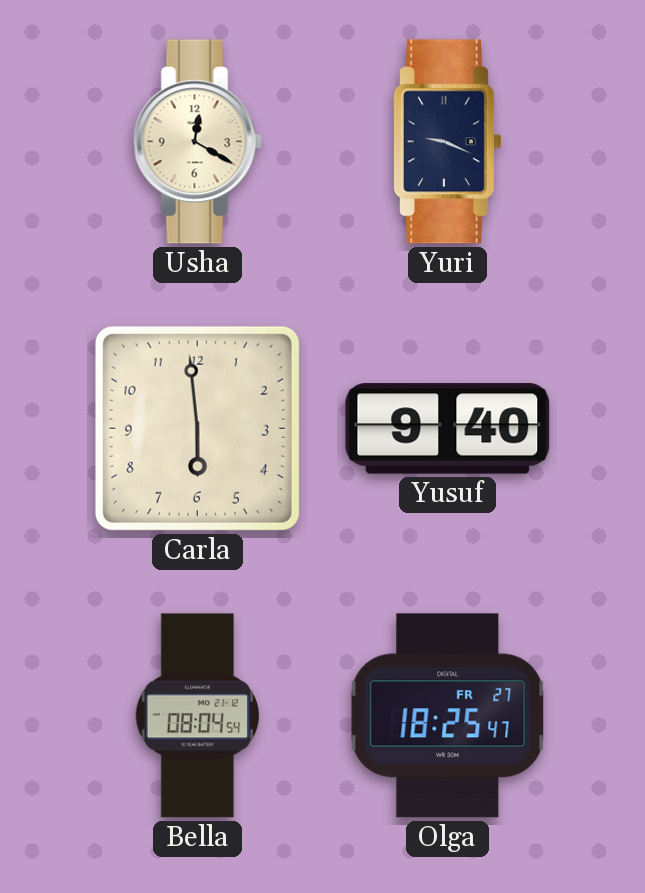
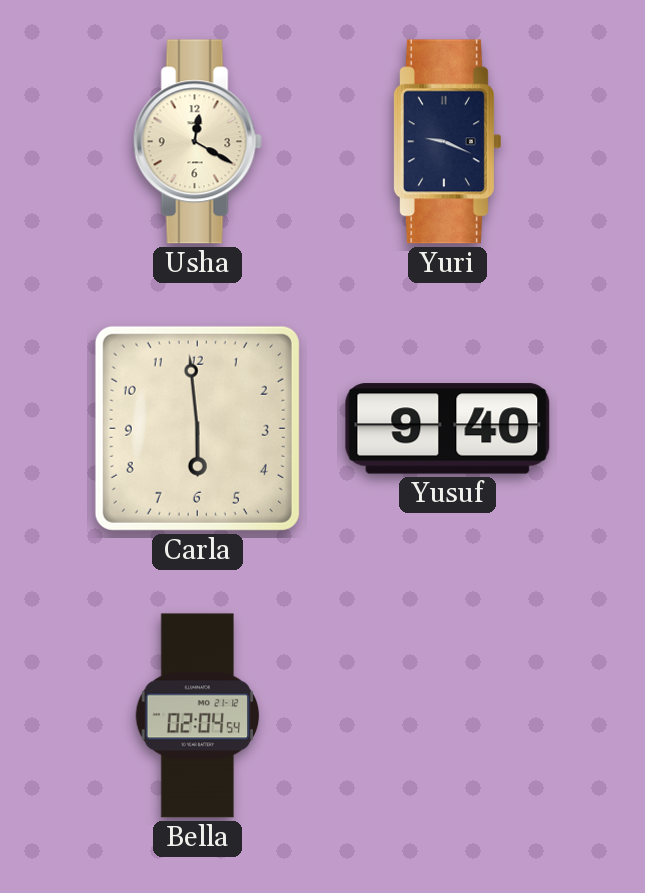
Bella: 08:04 -> 02:04 (198, 716)
Olga: 18:25 -> none (448, 716)
